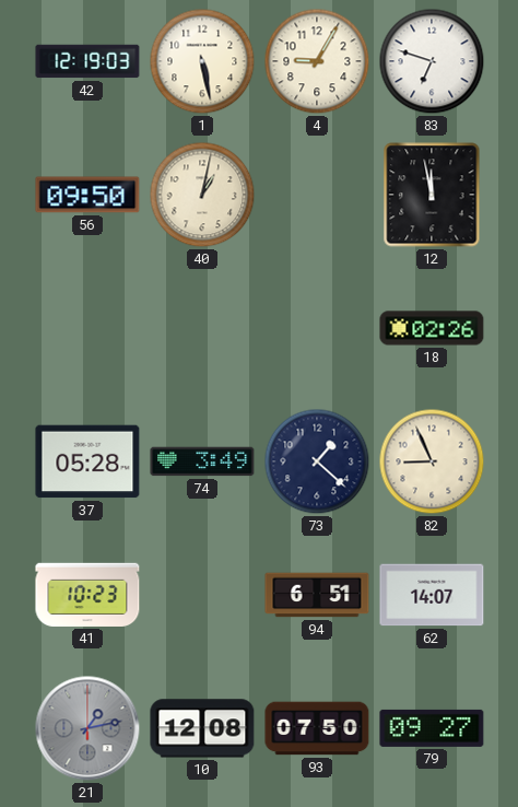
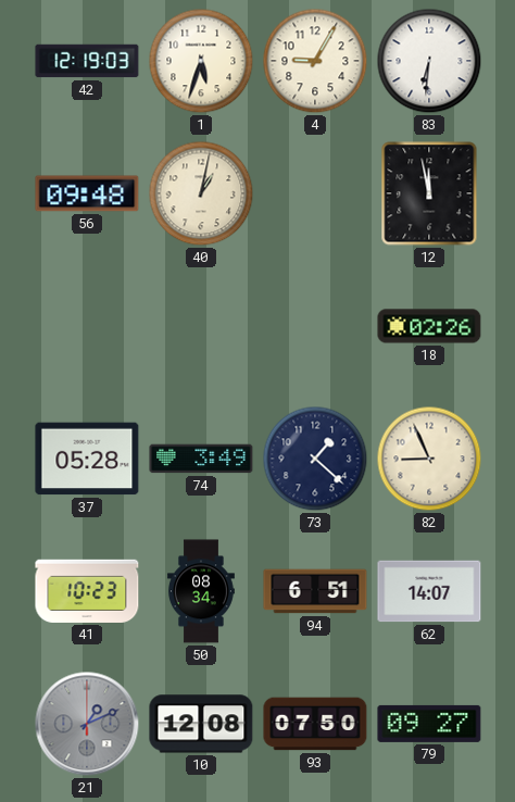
1: 5:28 -> 5:33 (201, 61)
83: 6:48 -> 6:31 (429, 61)
56: 09:50 -> 09:48 (87, 193)
50: none -> 08:34 (202, 591)
21: 1:13 -> 1:11 (87, 724)
